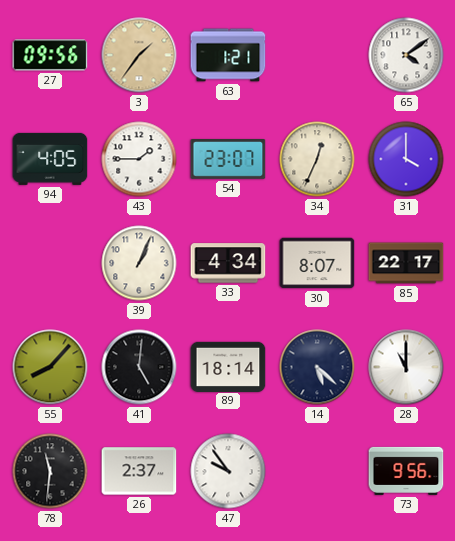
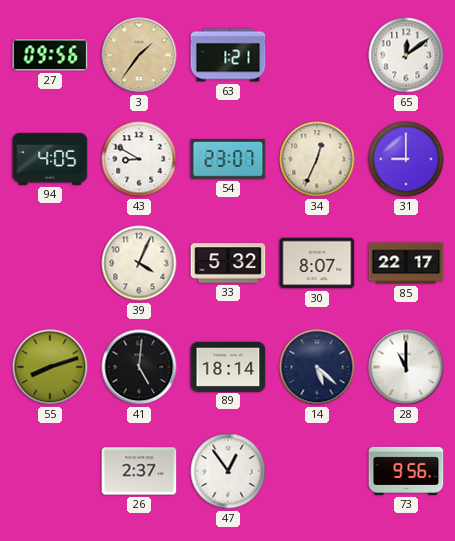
65: 4:09 -> 12:09 (406, 55)
43: 1:45 -> 8:50 (139, 159)
31: 4:00 -> 9:00 (406, 159)
39: 1:04 -> 4:04 (139, 263)
33: 4:34 -> 5:32 (228, 263)
55: 8:07 -> 8:12 (50, 367)
78: 11:31 -> none (50, 471)
47: 9:54 -> 12:54 (228, 471)
